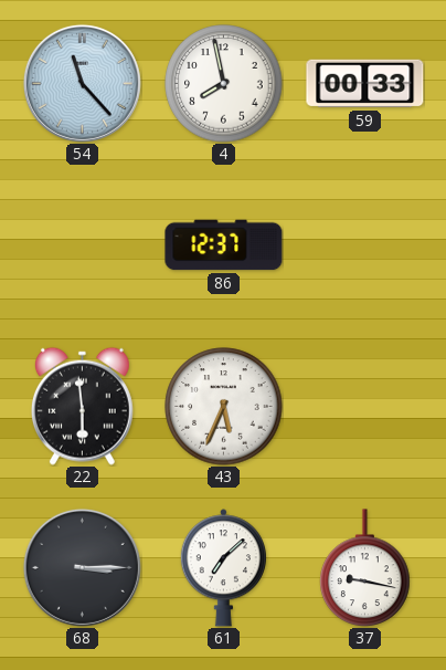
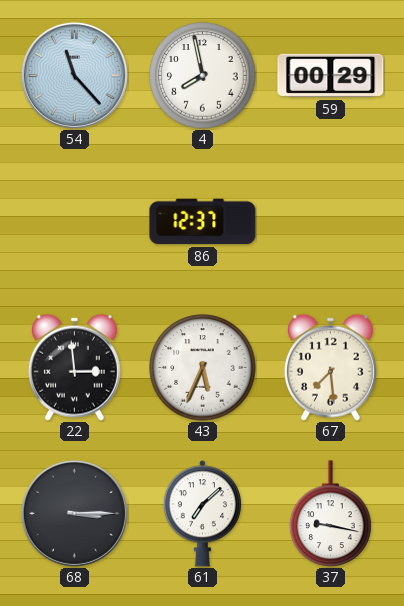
59: 00:33 -> 00:29 (331, 76)
22: 5:59 -> 2:59 (74, 367)
67: none -> 7:29 (330, 367)
